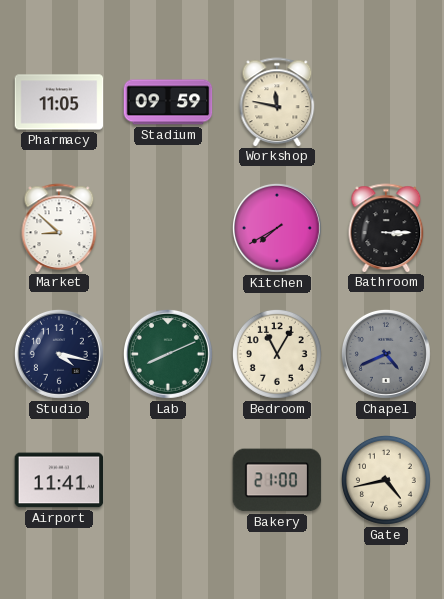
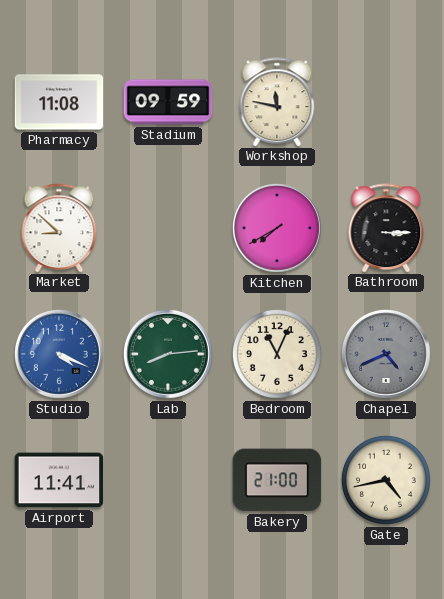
Pharmacy: 11:05 -> 11:08 (59, 102)
Studio: 4:17 -> 4:19 (59, 354)
Studio dial: navy -> blue (59, 354)
Lab: 8:11 -> 8:14 (168, 354)
Bedroom: 11:05 -> 11:04 (277, 354)
